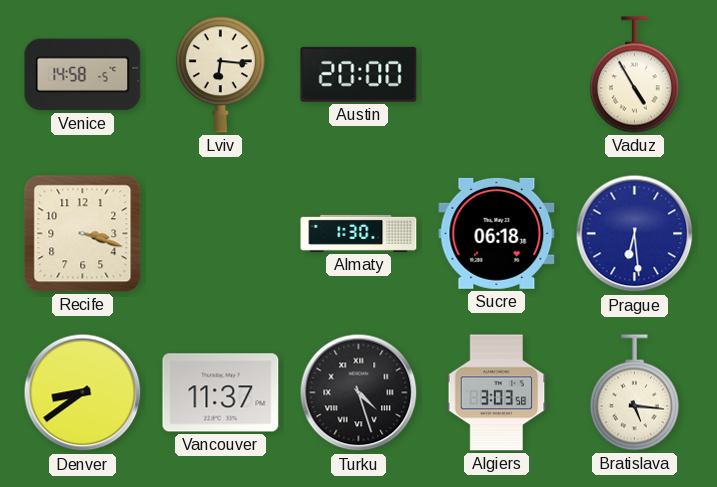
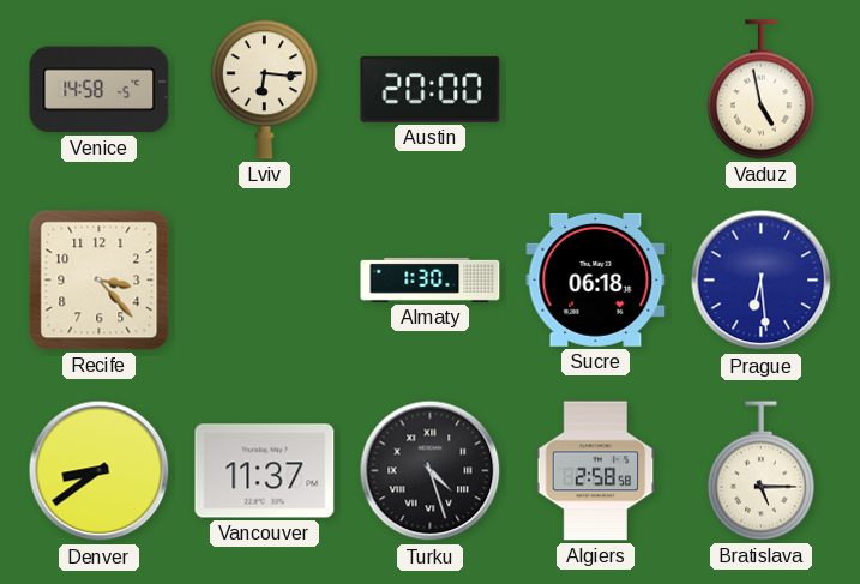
Vaduz: 4:55 -> 4:58 (760, 90)
Recife: 3:18 -> 3:23 (100, 281)
Algiers: 3:03 -> 2:58 (596, 471)
Bratislava: 5:16 -> 5:15 (760, 471)
